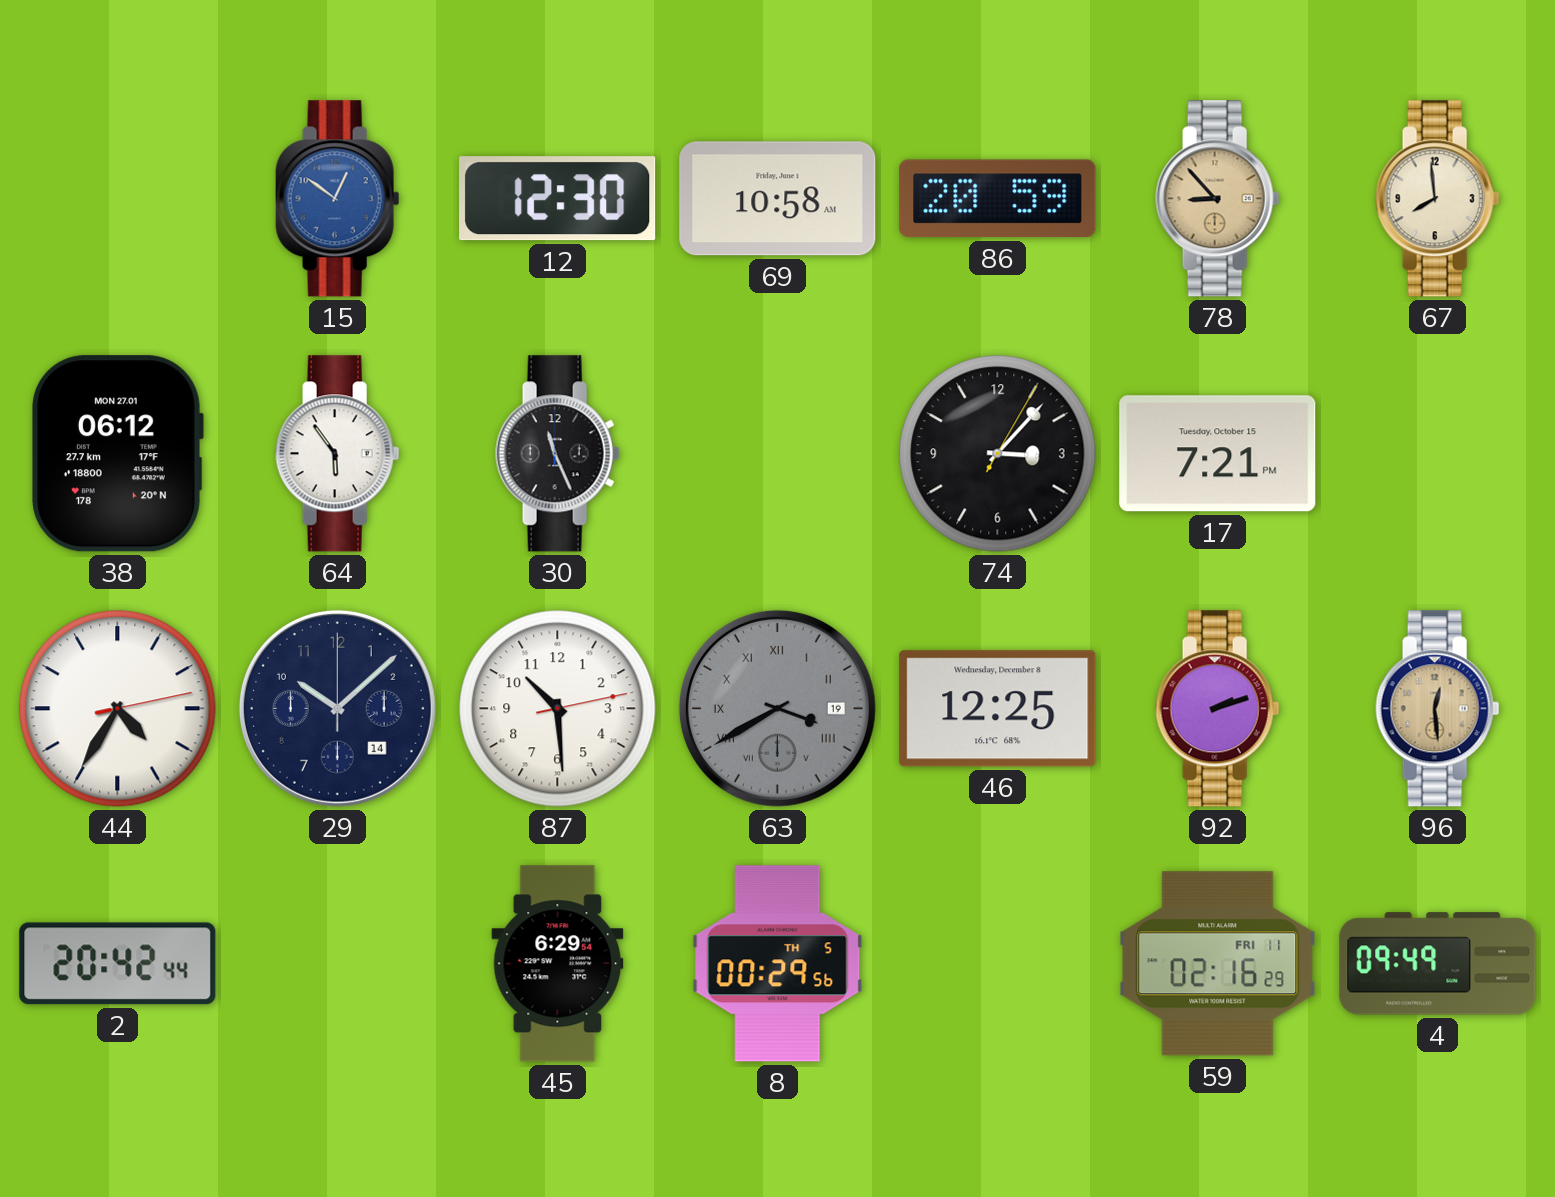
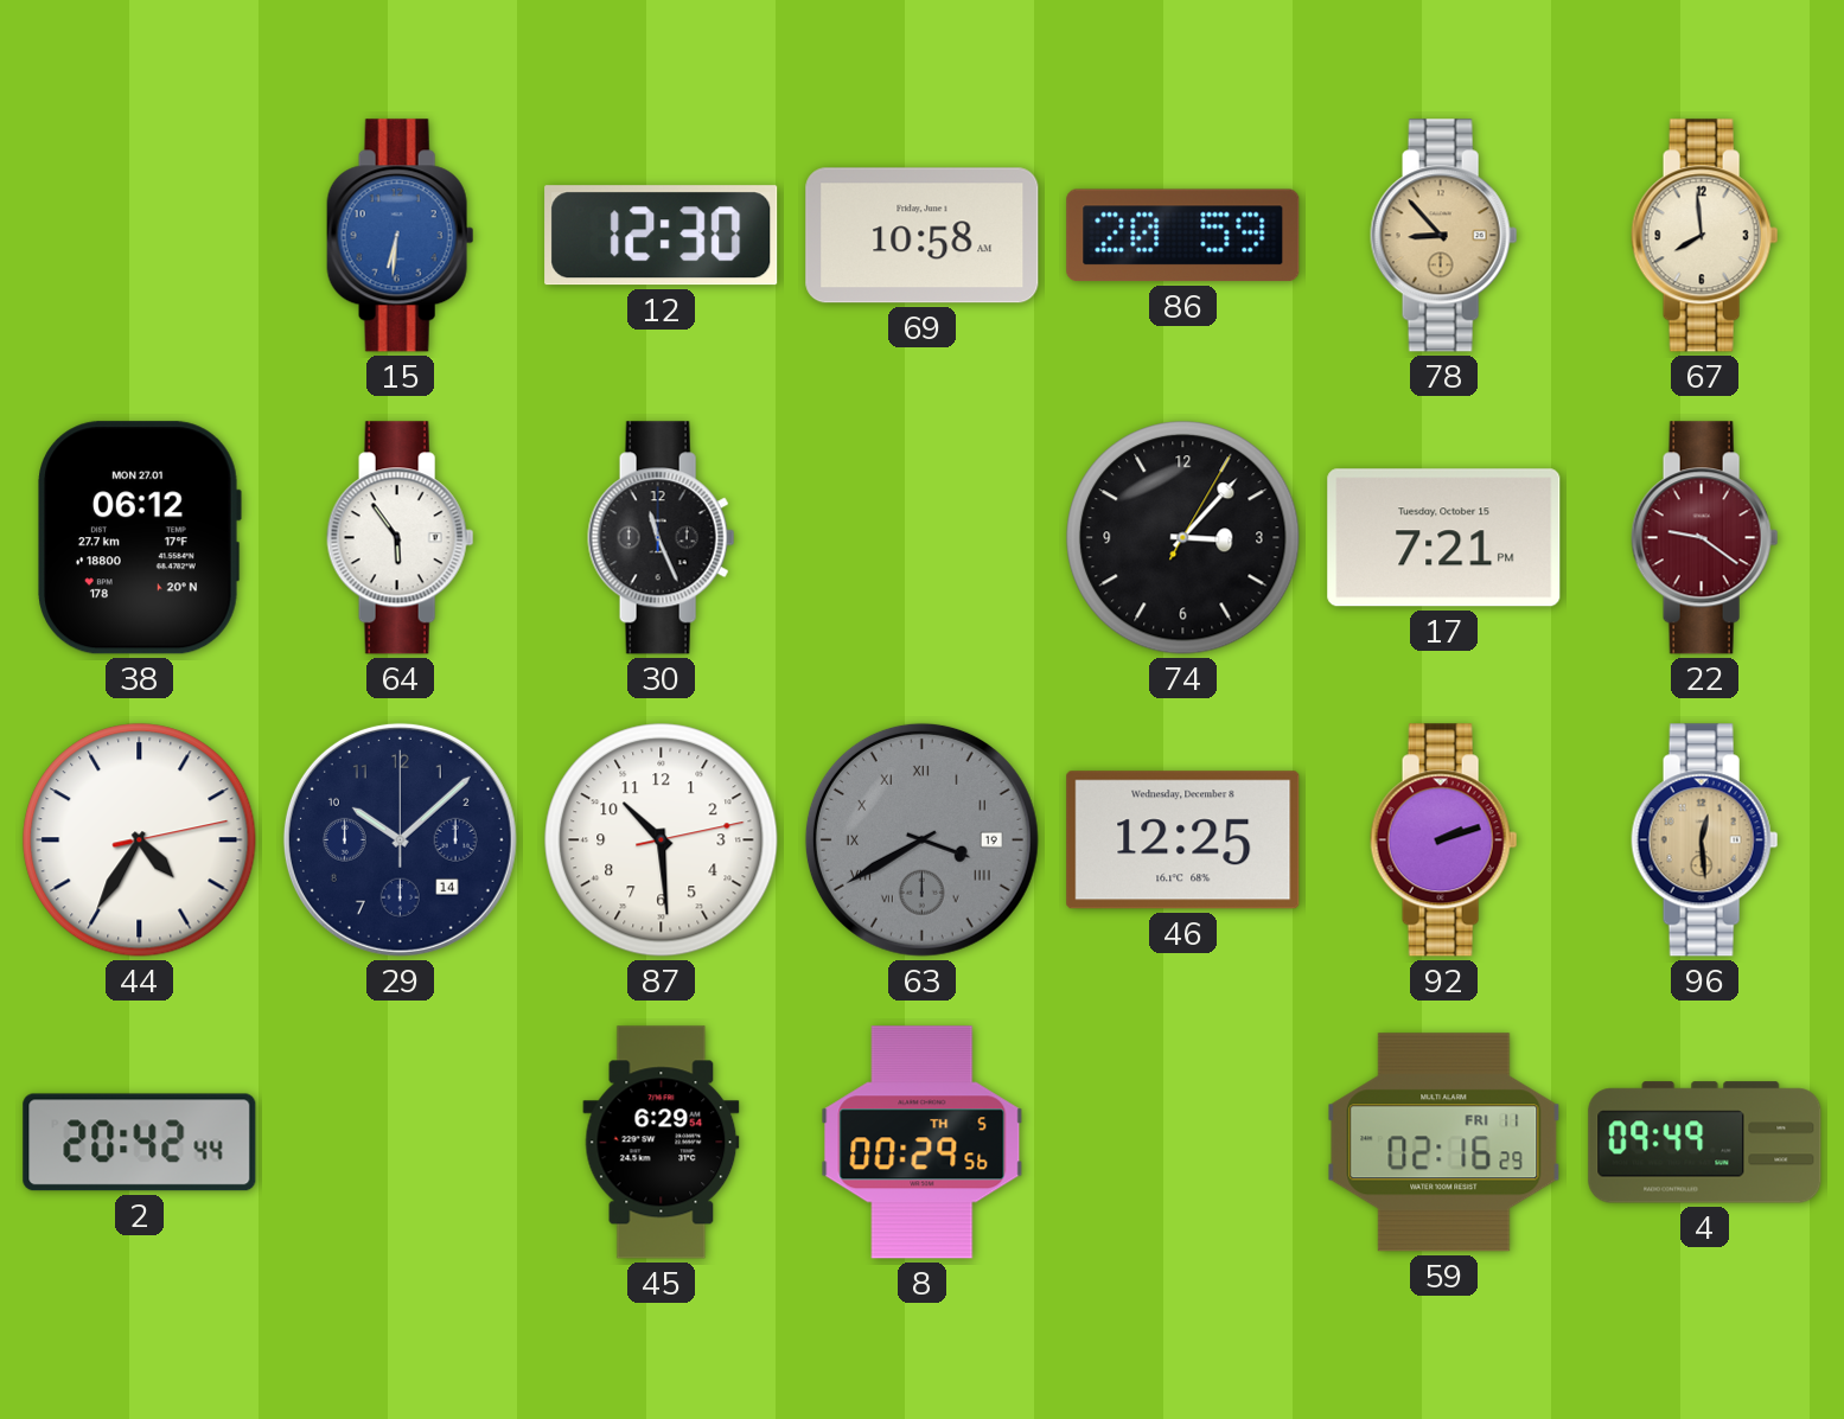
15: 12:51 -> 6:31 (401, 236)
22: none -> 9:21 (1705, 538)
